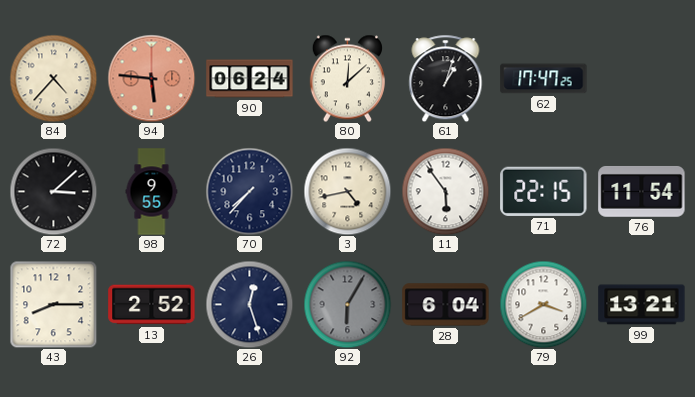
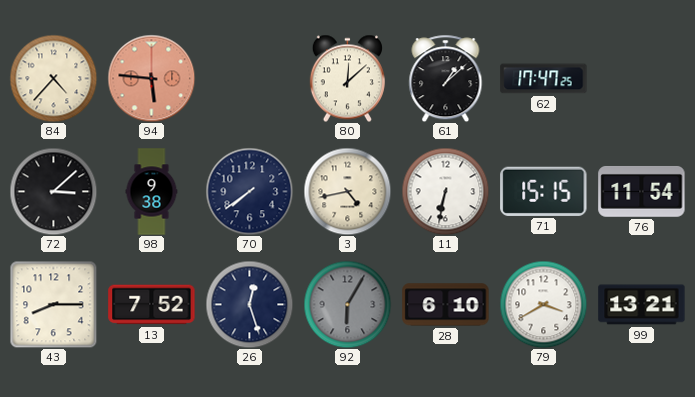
90: 06:24 -> none (250, 79)
61: 1:03 -> 1:08 (446, 78)
98: 9:55 -> 9:38 (152, 192)
70: 7:37 -> 7:39 (249, 191)
11: 5:54 -> 6:32 (445, 191)
71: 22:15 -> 15:15 (544, 191)
13: 2:52 -> 7:52 (152, 305)
28: 6:04 -> 6:10 (446, 305)
